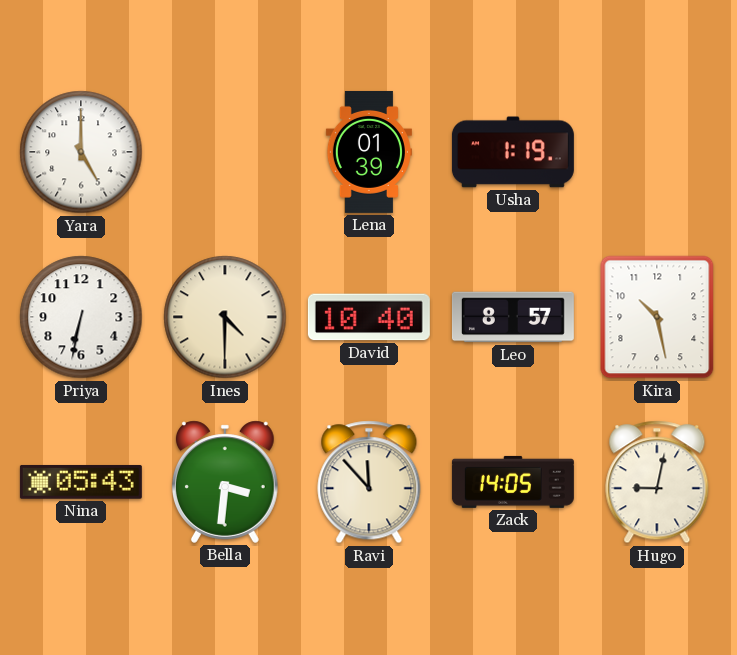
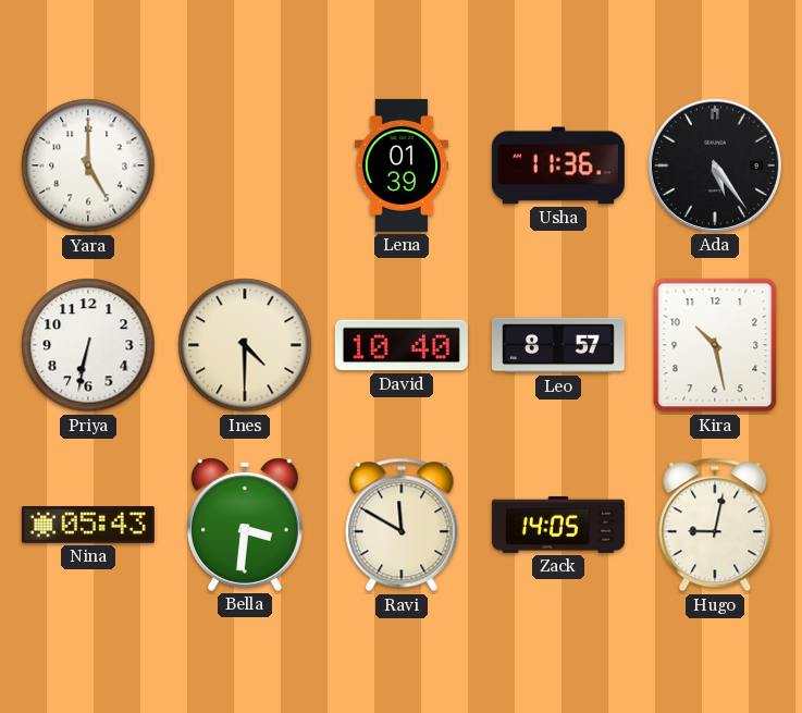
Usha: 1:19 -> 11:36 (558, 165)
Ada: none -> 5:24 (715, 165)
Ravi: 11:53 -> 11:50 (402, 525)
